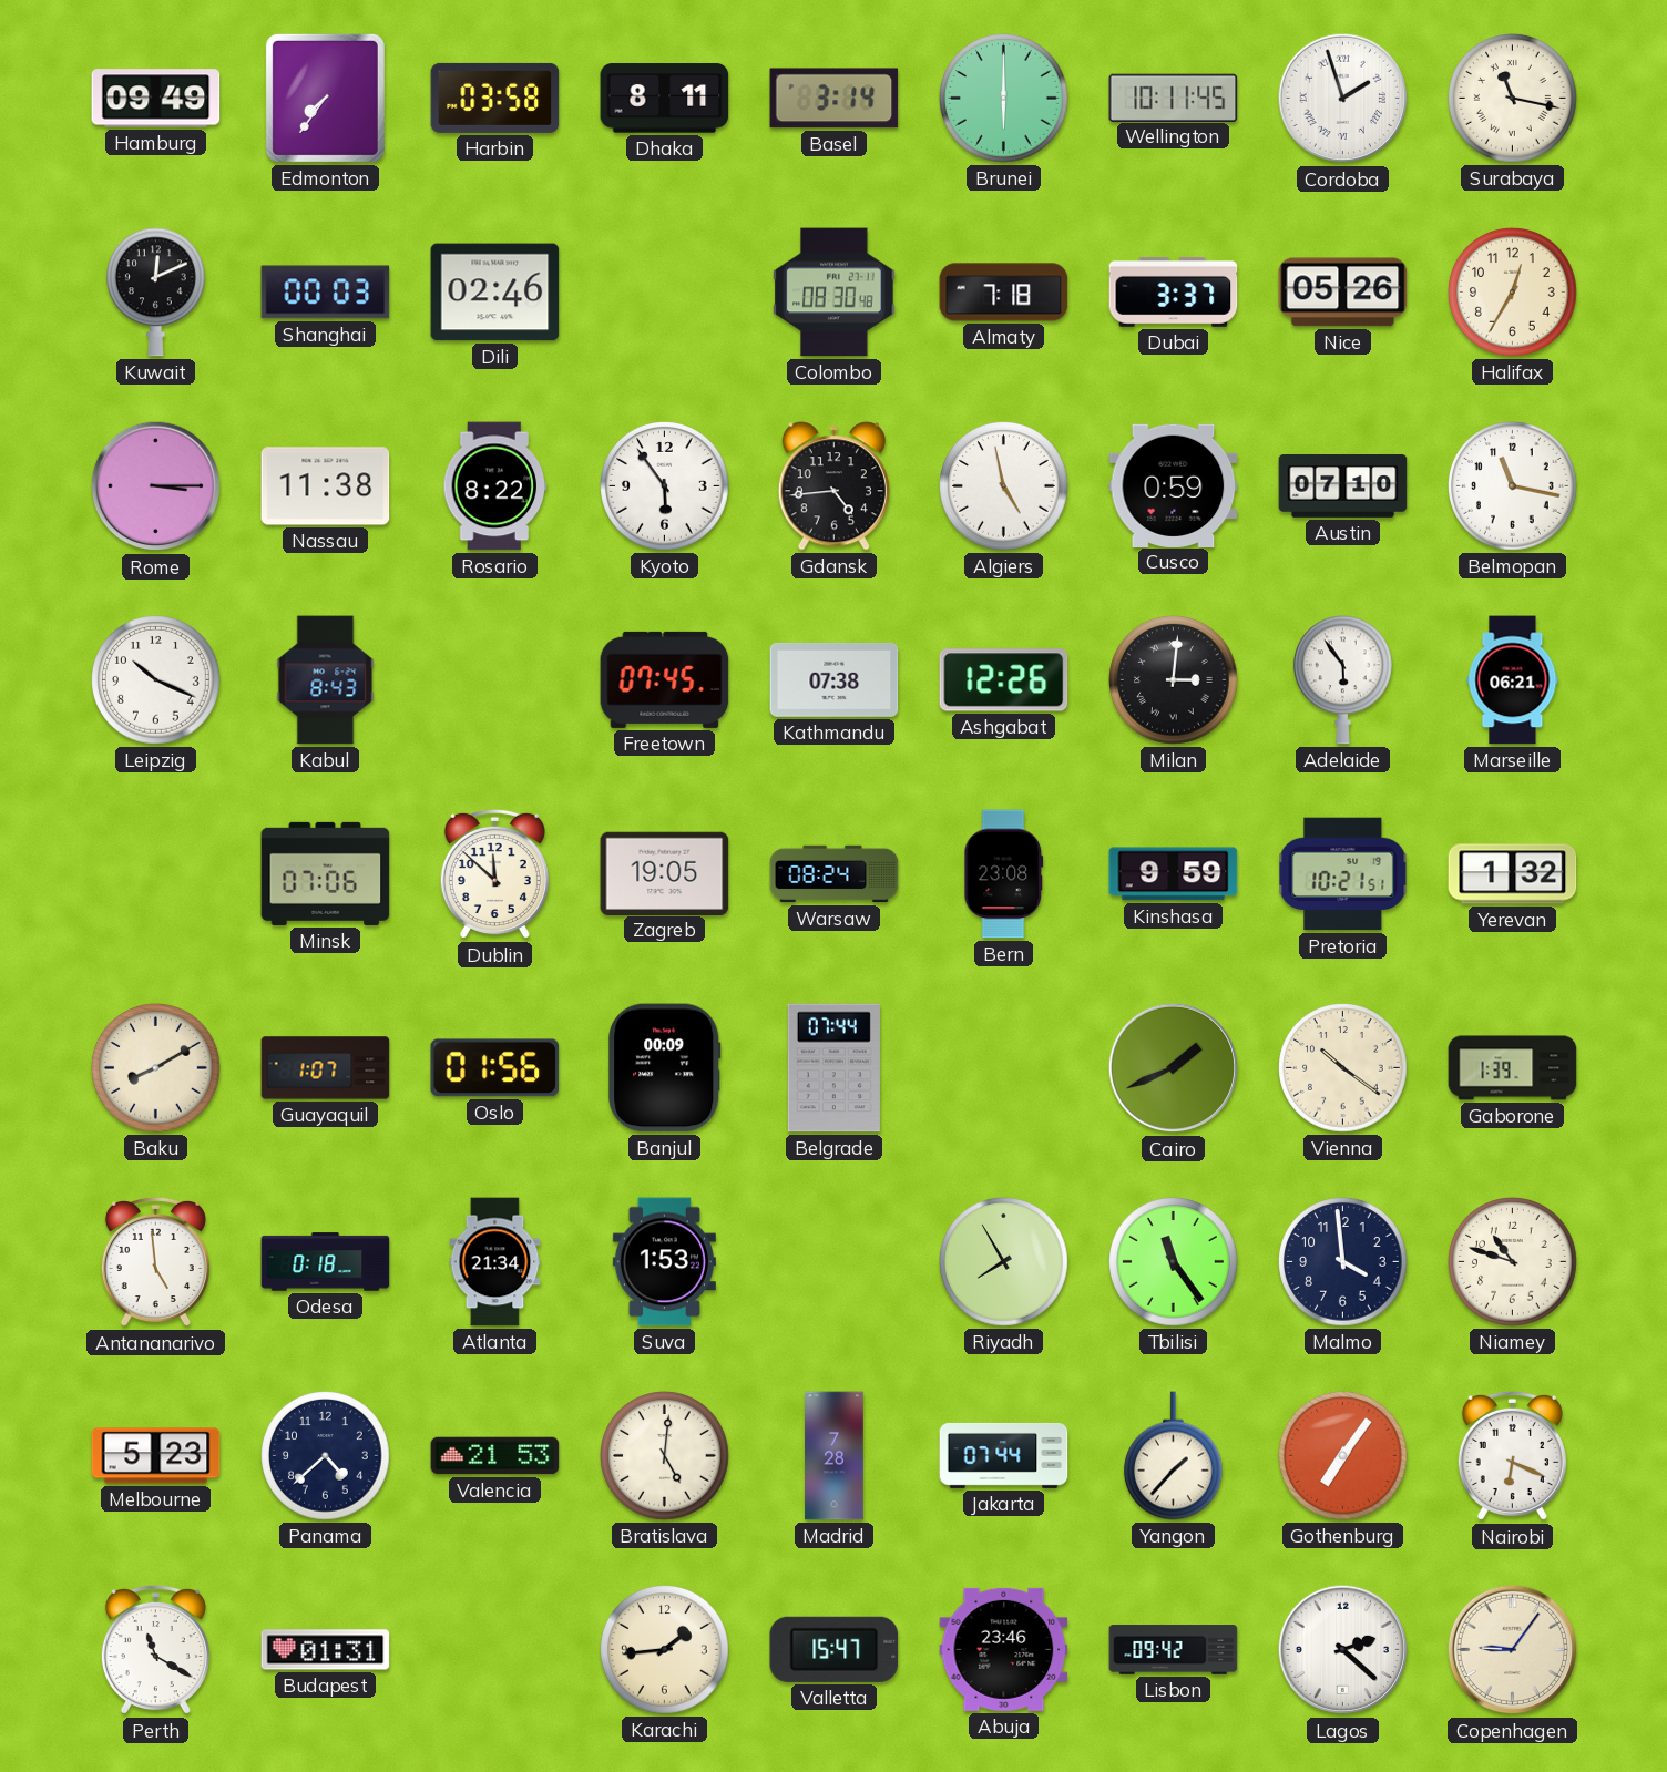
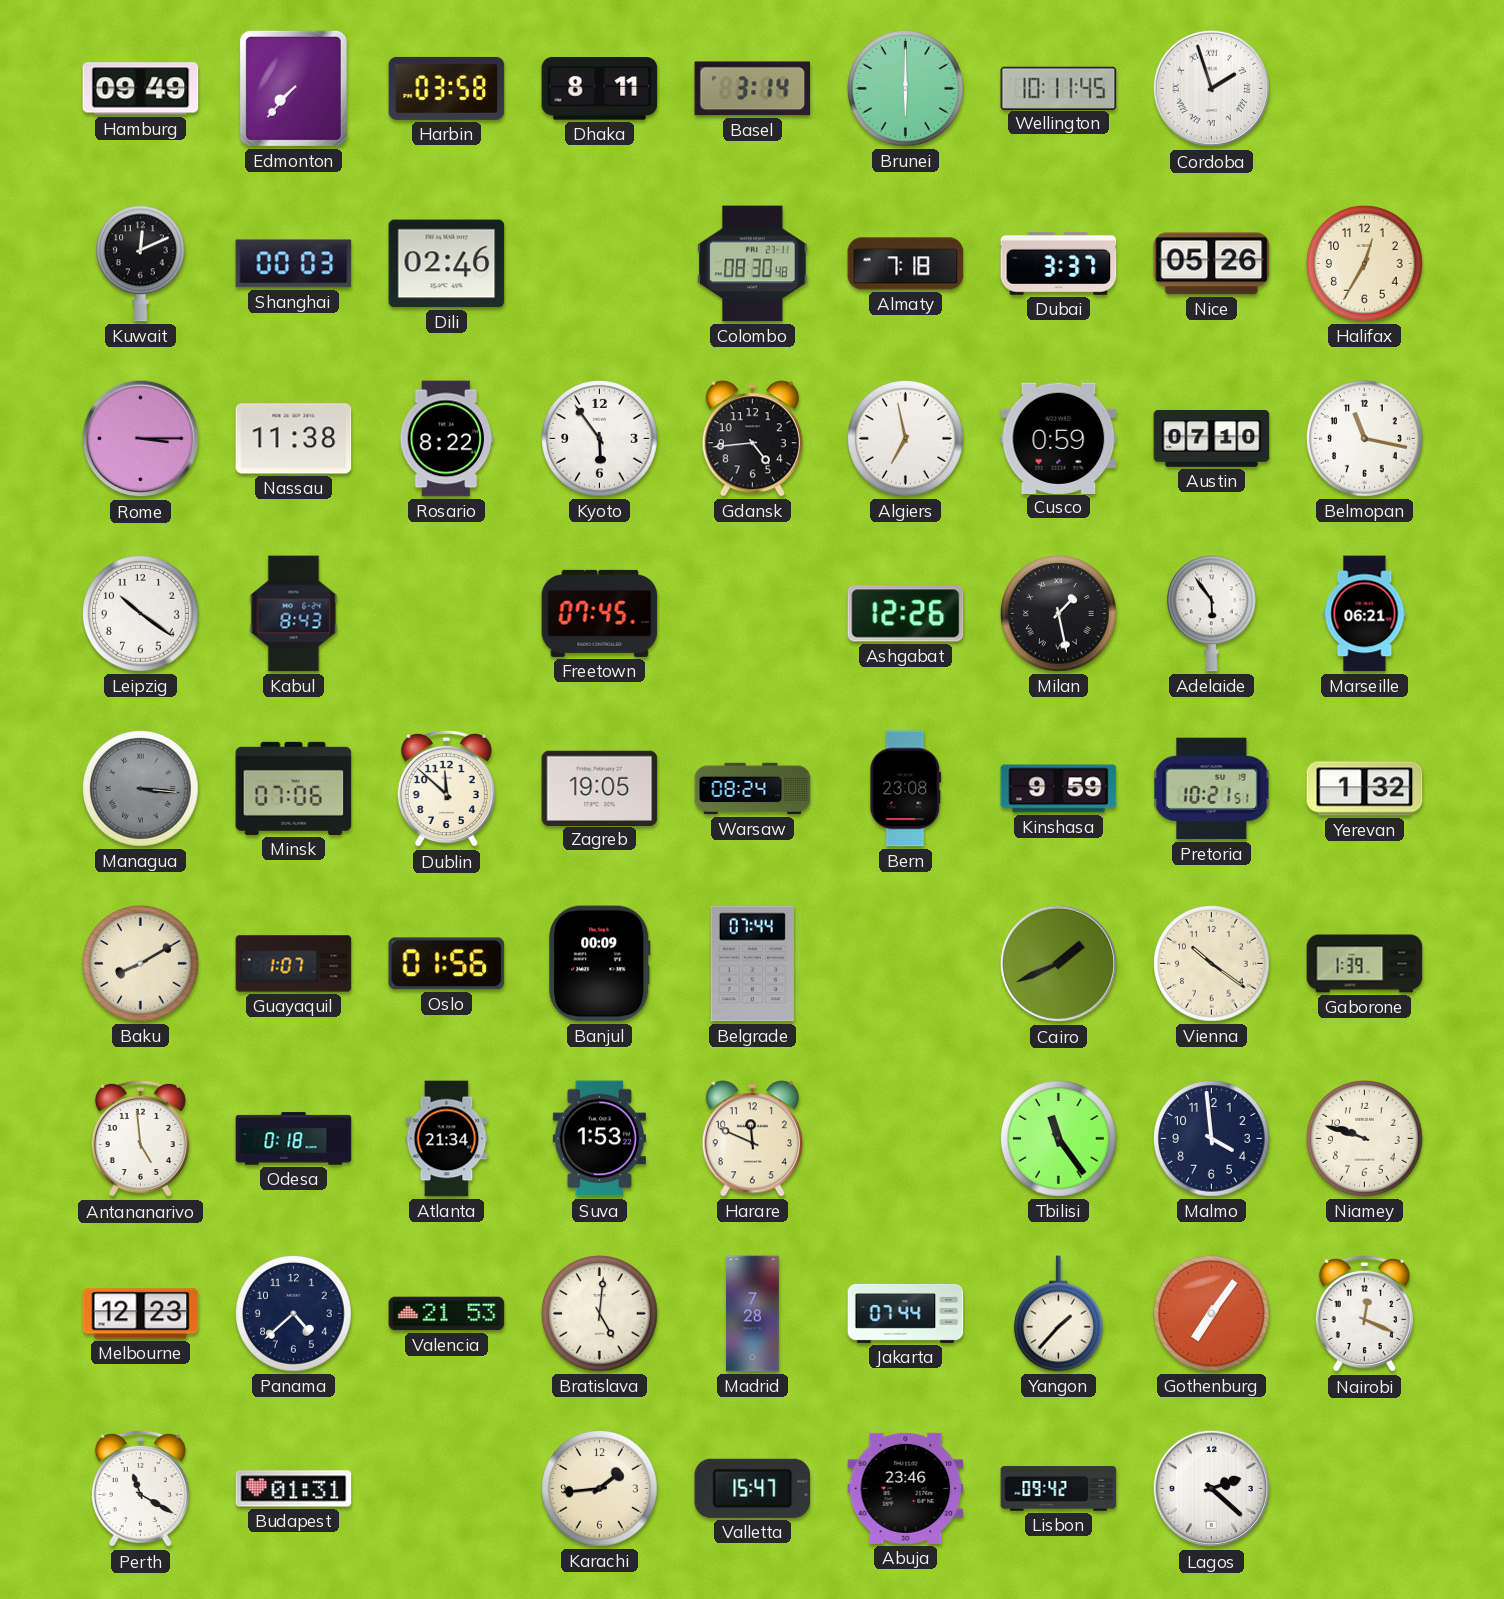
Edmonton: 7:36 -> 7:37 (293, 88)
Surabaya: 11:17 -> none (1513, 99)
Algiers: 4:58 -> 6:58 (906, 439)
Leipzig: 10:19 -> 10:21 (141, 614)
Kathmandu: 07:38 -> none (835, 679)
Milan: 3:01 -> 1:28 (1059, 614)
Managua: none -> 3:16 (141, 789)
Harare: none -> 11:49 (752, 1139)
Riyadh: 7:55 -> none (1004, 1262)
Niamey: 10:48 -> 9:48 (1365, 1139)
Melbourne: 5:23 -> 12:23 (141, 1314)
Nairobi: 6:19 -> 12:19 (1364, 1314)
Copenhagen: 9:06 -> none (1513, 1650)
